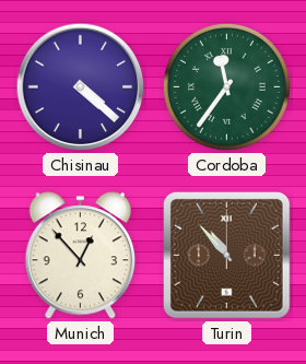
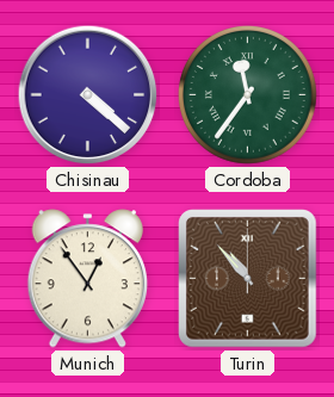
Munich: 12:53 -> 12:54 (87, 279)
